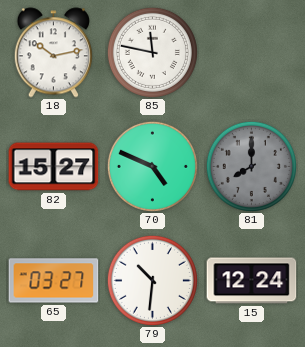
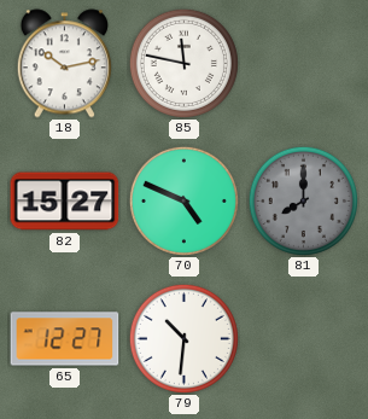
65: 03:27 -> 12:27 (65, 339)
15: 12:24 -> none (252, 281)
